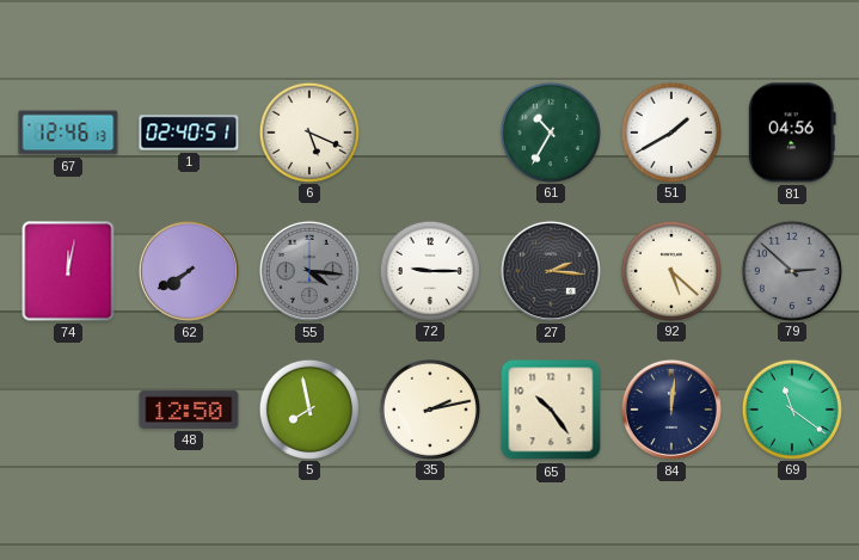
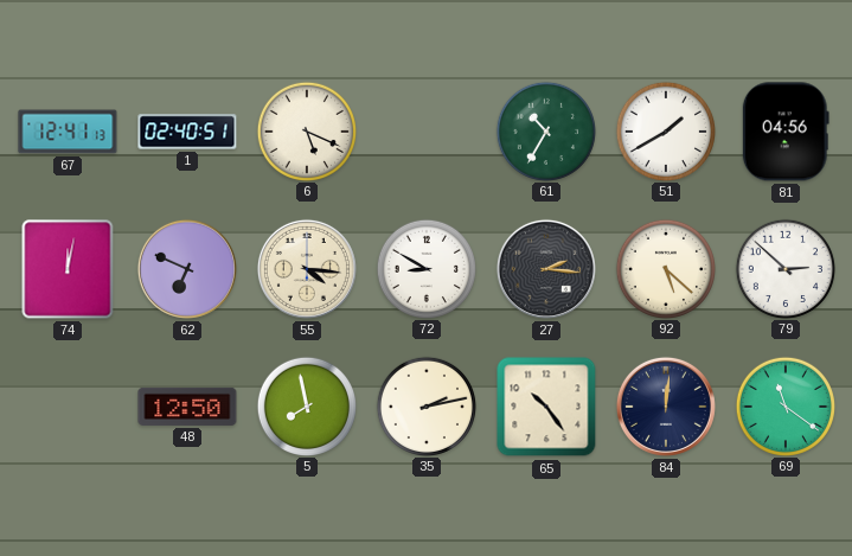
67: 12:46 -> 12:41 (68, 132)
62: 7:40 -> 6:49 (187, 269)
55 dial: grey -> cream (307, 269)
72: 9:15 -> 8:50 (425, 268)
79 dial: grey -> white (784, 268)
